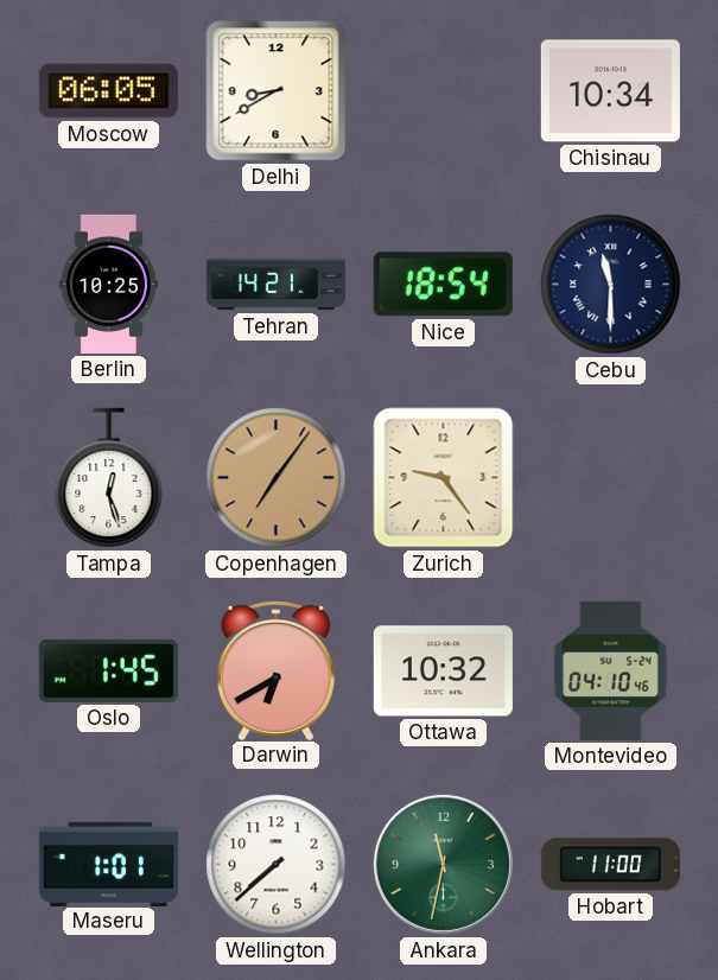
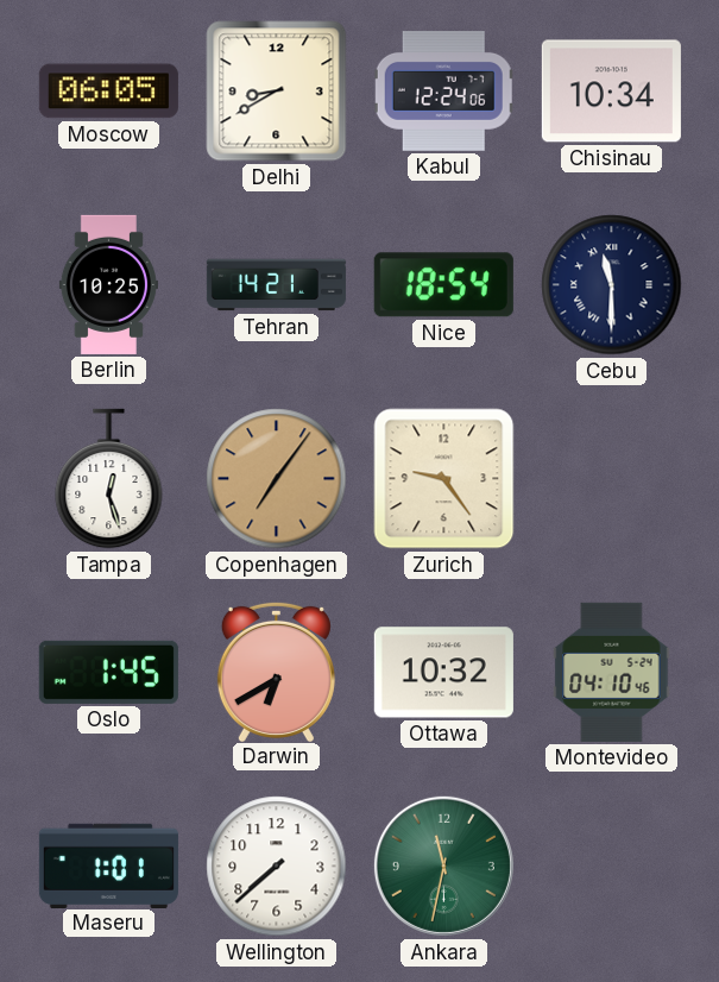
Kabul: none -> 12:24 (444, 92)
Hobart: 11:00 -> none (610, 865)
